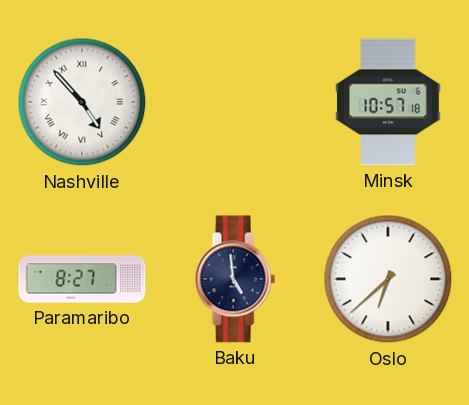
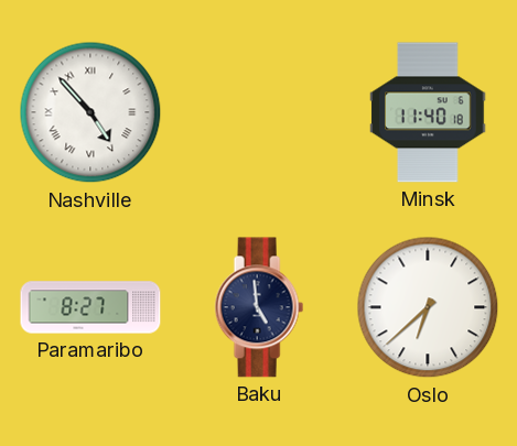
Minsk: 10:57 -> 11:40 (428, 112)
